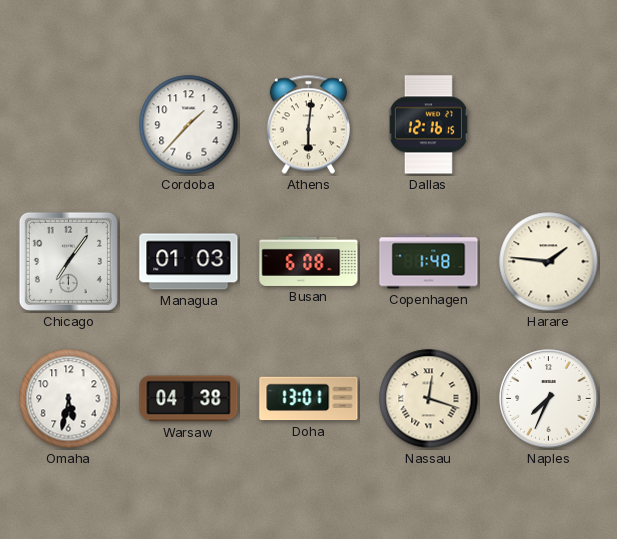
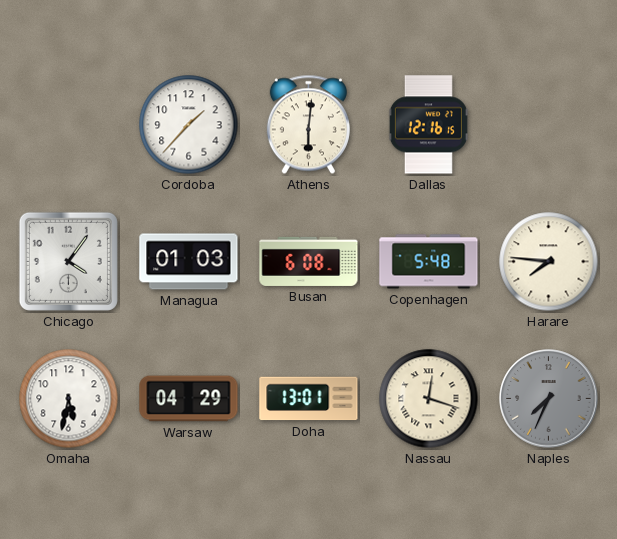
Chicago: 7:06 -> 4:06 (68, 261)
Copenhagen: 1:48 -> 5:48 (429, 262)
Harare: 1:46 -> 7:46 (549, 262)
Warsaw: 04:38 -> 04:29 (189, 399)
Naples dial: white -> grey (549, 399)
